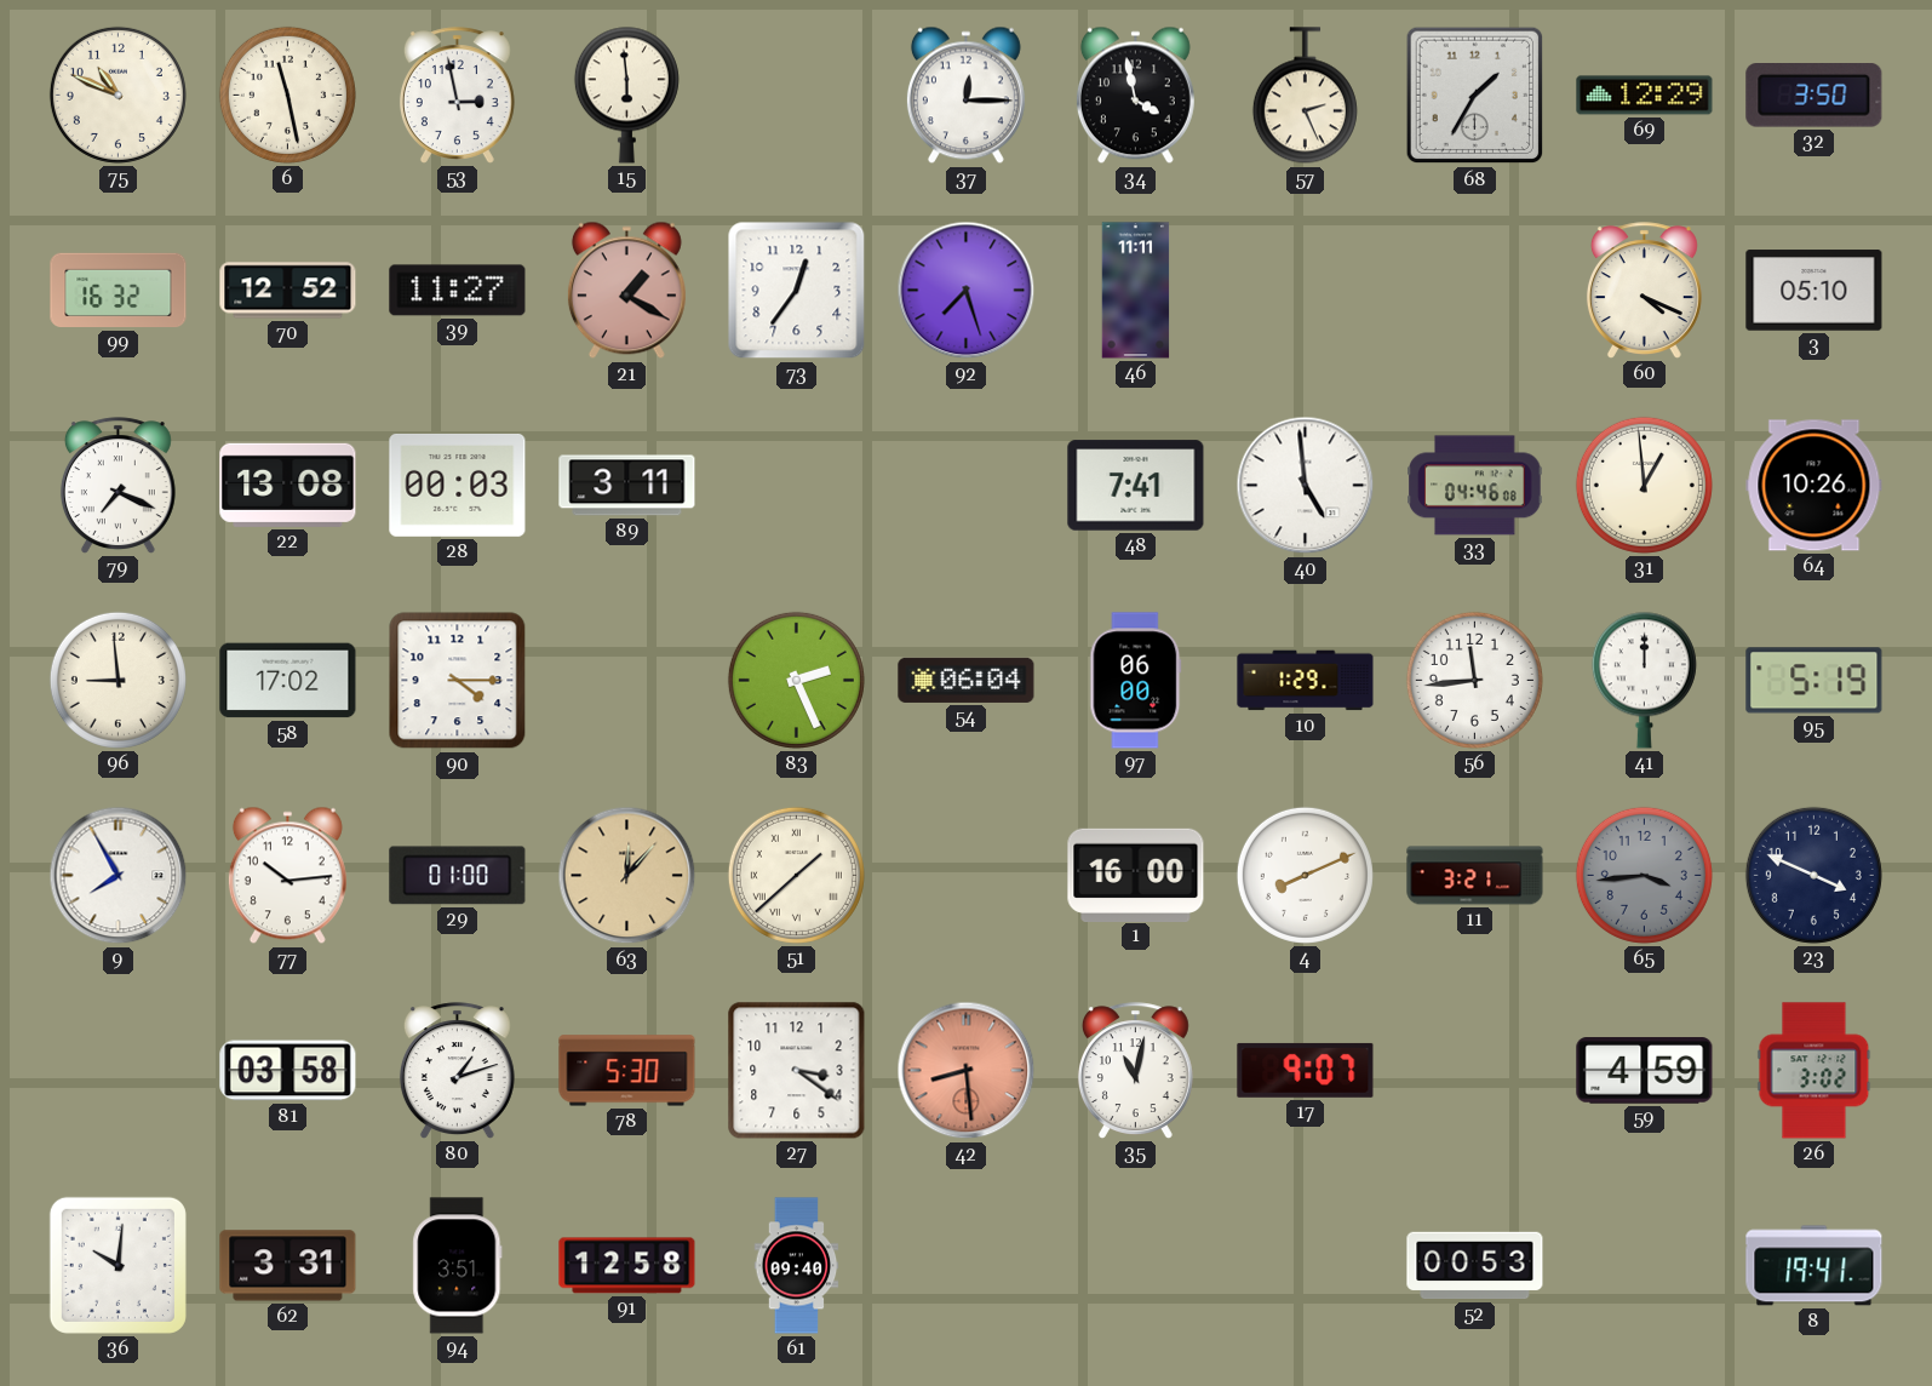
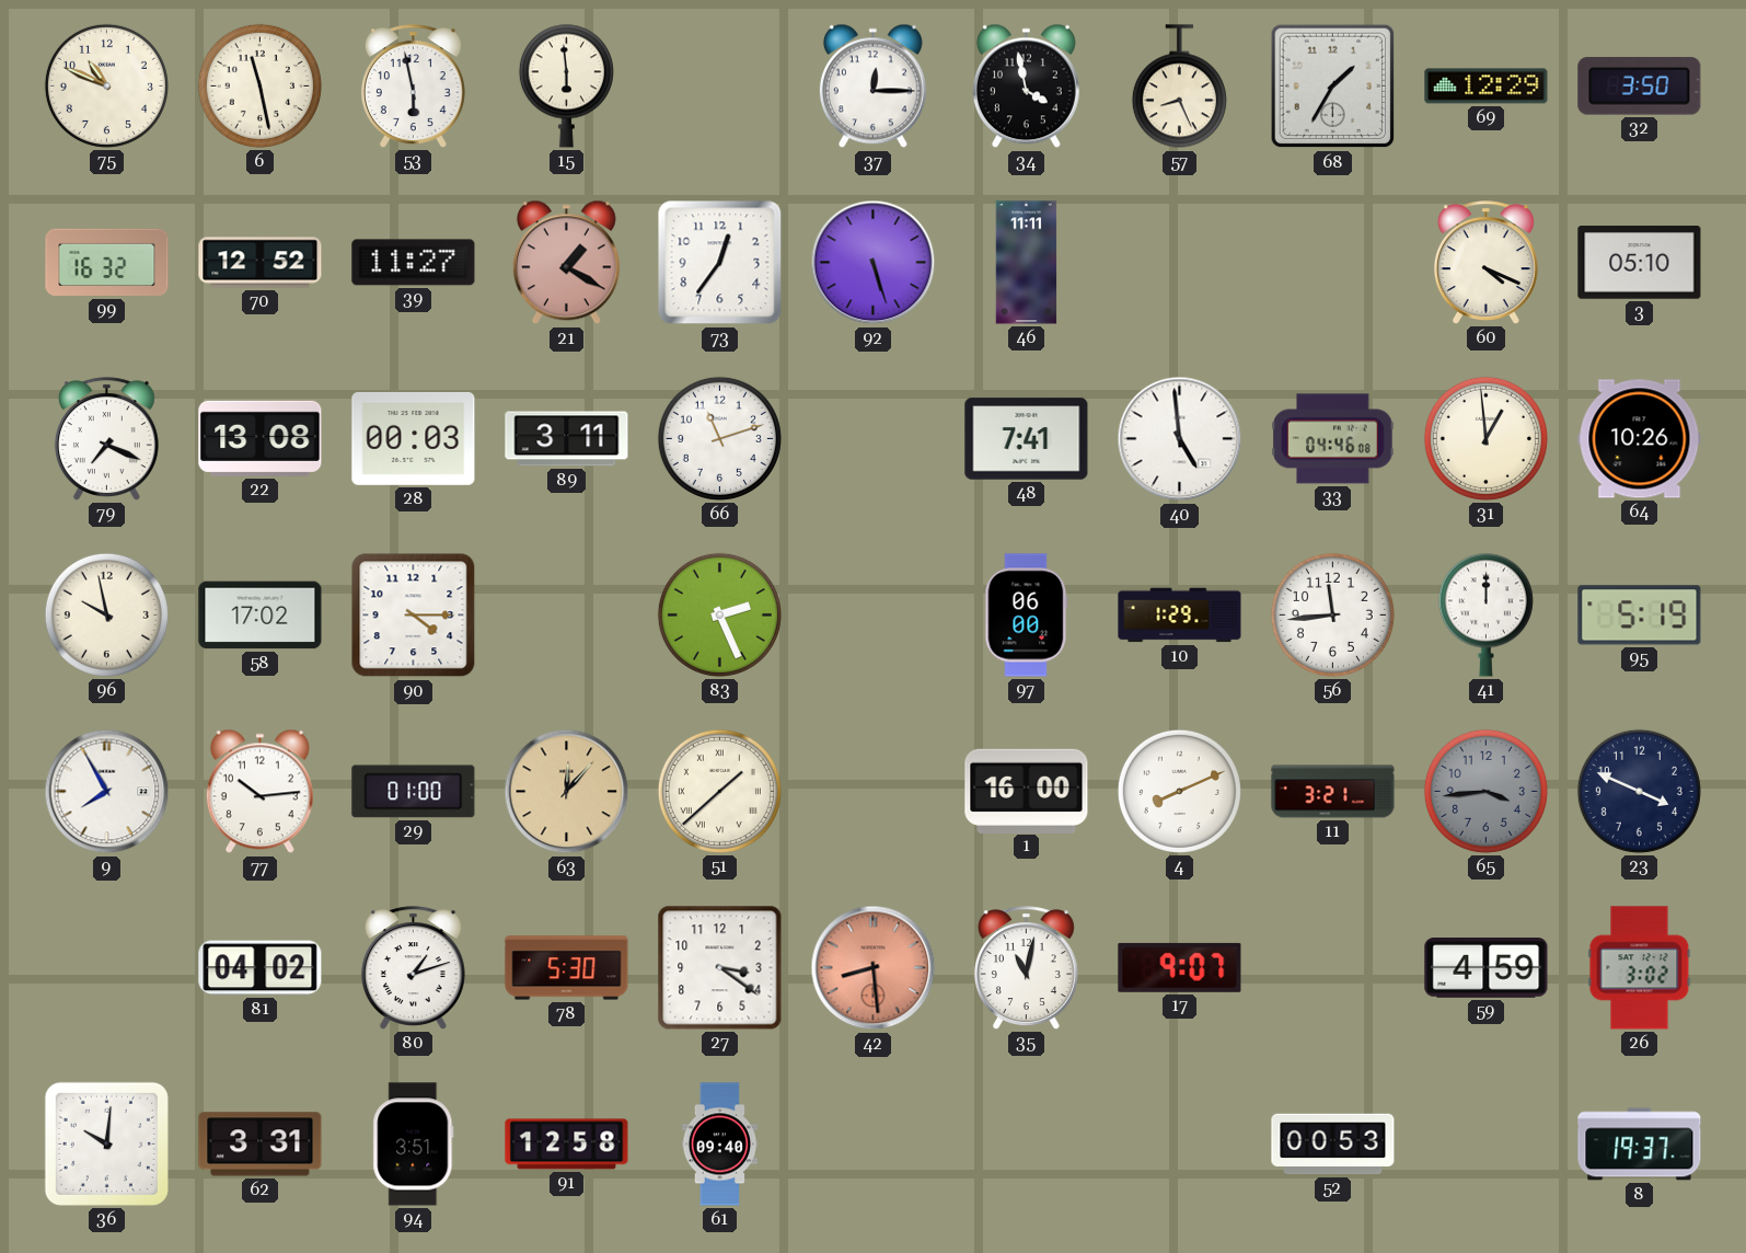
53: 2:58 -> 5:58 (413, 87)
57: 2:26 -> 8:26 (1179, 87)
92: 7:27 -> 5:27 (874, 263)
66: none -> 11:12 (719, 438)
96: 8:59 -> 9:58 (106, 614)
54: 06:04 -> none (967, 680)
81: 03:58 -> 04:02 (261, 968)
8: 19:41 -> 19:37 (1640, 1145)
